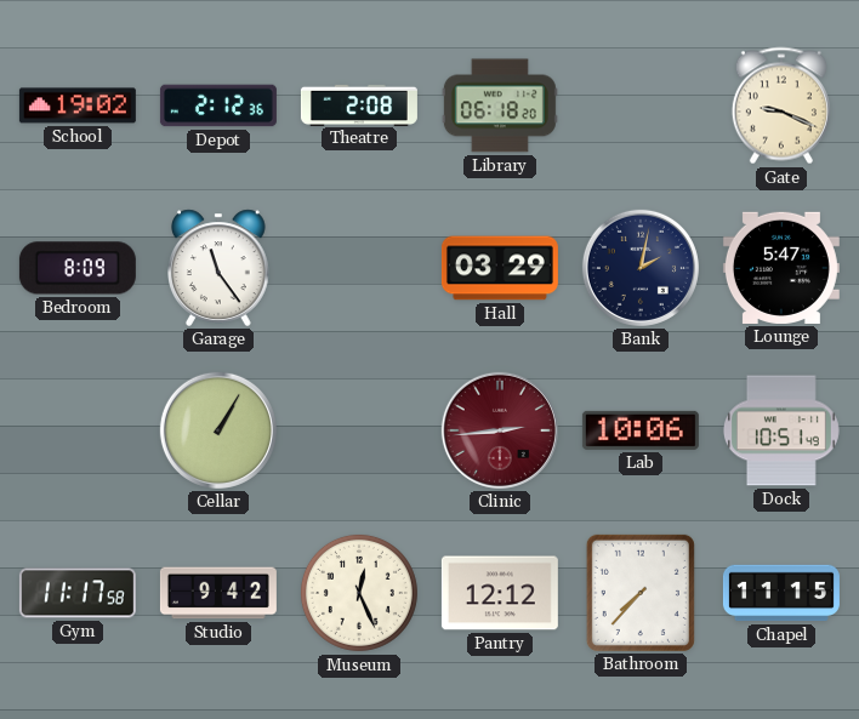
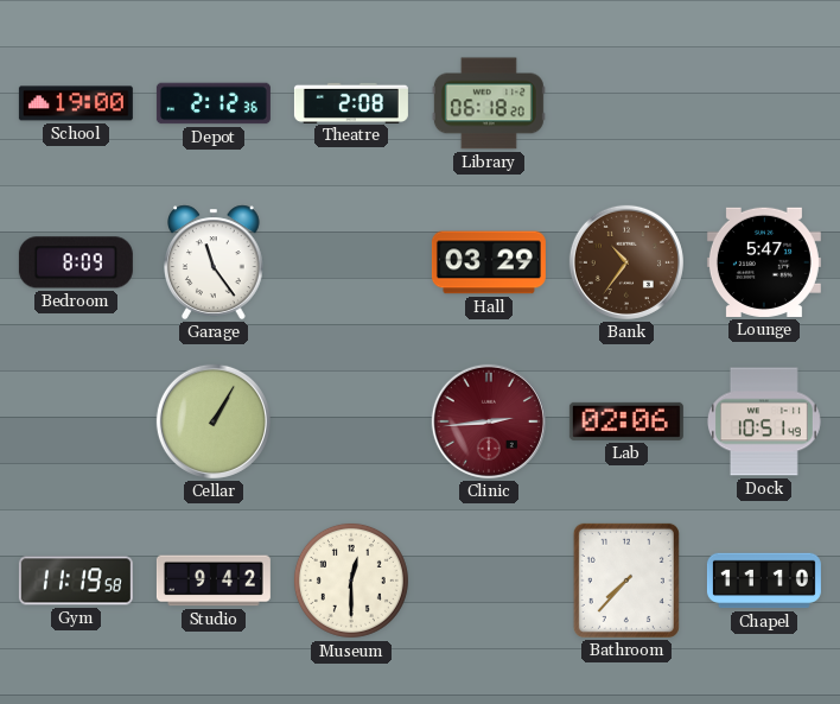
School: 19:02 -> 19:00 (76, 103)
Gate: 9:19 -> none (781, 105)
Bank: 2:02 -> 10:36 (626, 262)
Bank dial: navy -> brown (626, 262)
Lab: 10:06 -> 02:06 (626, 421)
Gym: 11:17 -> 11:19 (76, 581)
Museum: 12:26 -> 12:30 (351, 581)
Pantry: 12:12 -> none (500, 593)
Chapel: 11:15 -> 11:10 (764, 581)
